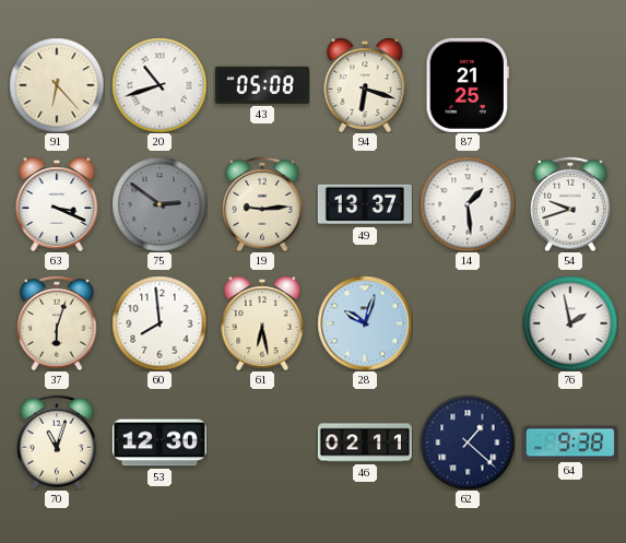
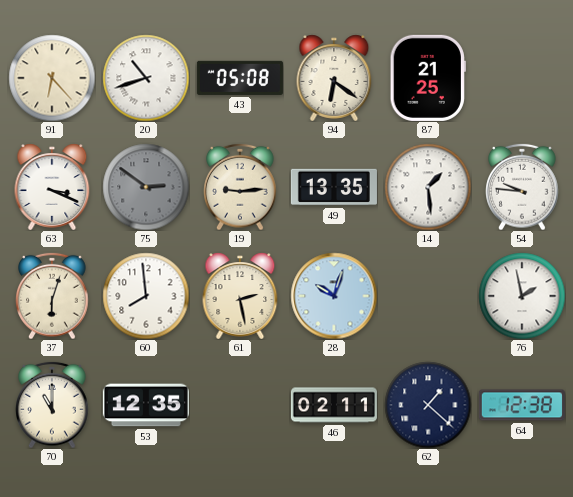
94: 6:18 -> 6:21 (334, 78)
49: 13:37 -> 13:35 (334, 187)
54: 9:42 -> 9:46 (522, 187)
61: 6:28 -> 2:28 (240, 296)
70: 11:03 -> 11:00 (52, 405)
53: 12:30 -> 12:35 (146, 405)
64: 9:38 -> 12:38 (522, 405)
